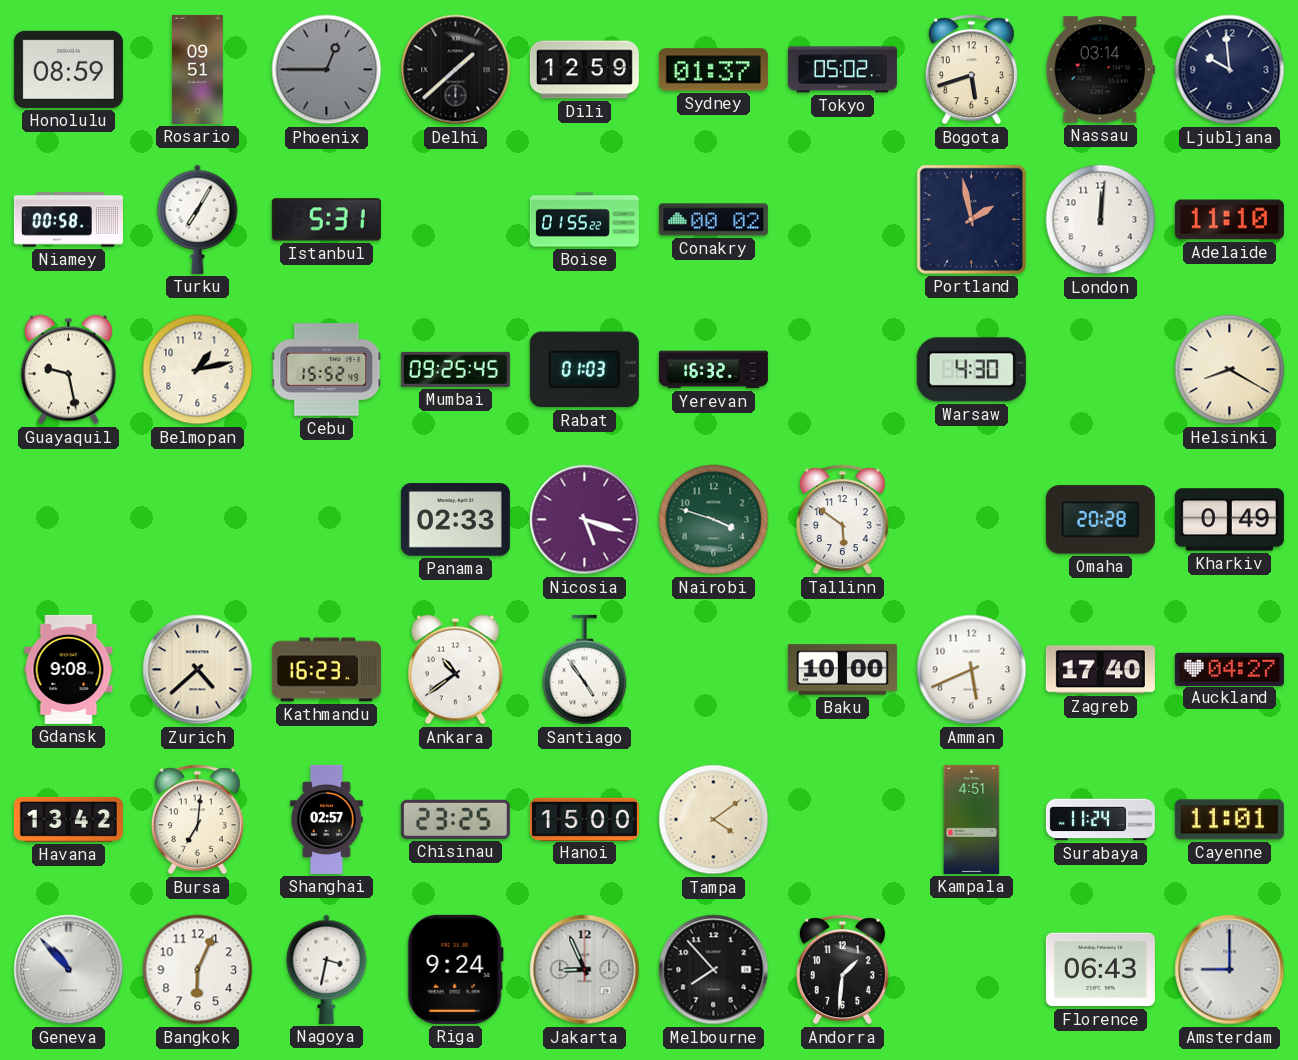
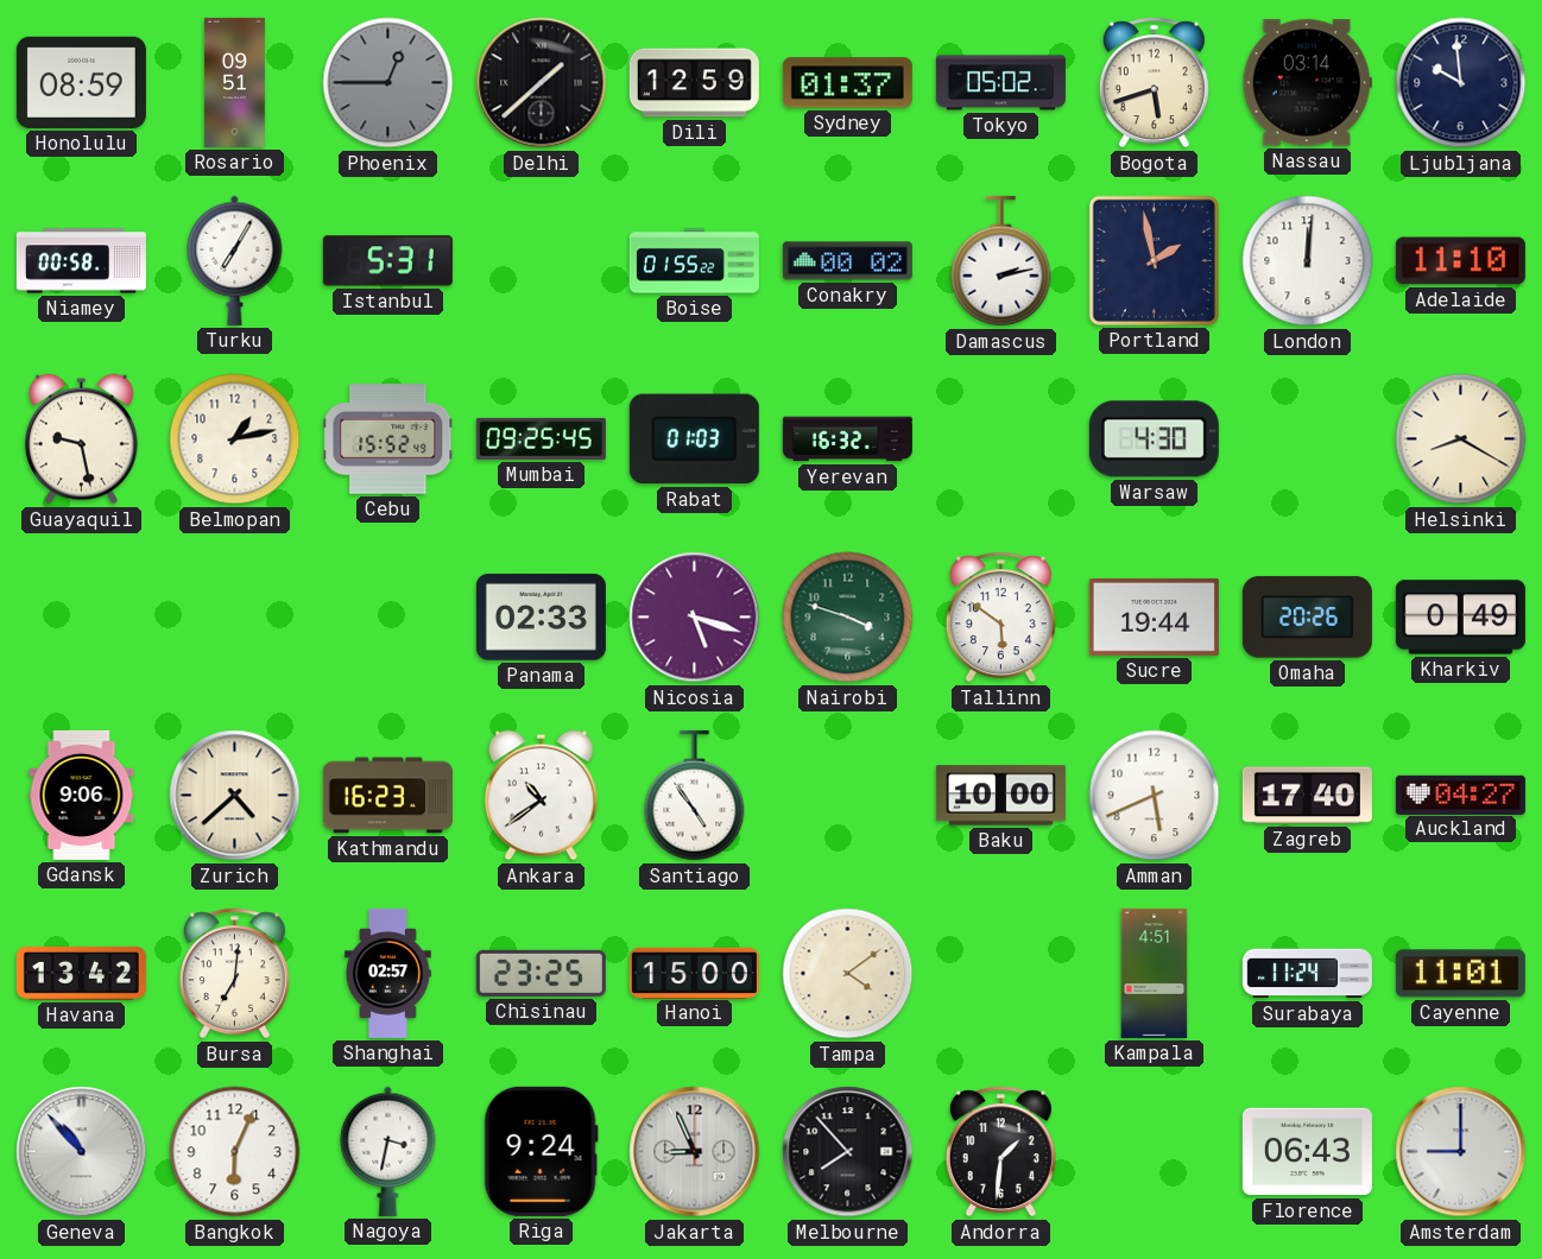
Damascus: none -> 2:13 (1001, 261)
Sucre: none -> 19:44 (1154, 616)
Omaha: 20:28 -> 20:26 (1307, 618)
Gdansk: 9:08 -> 9:06 (82, 795)
